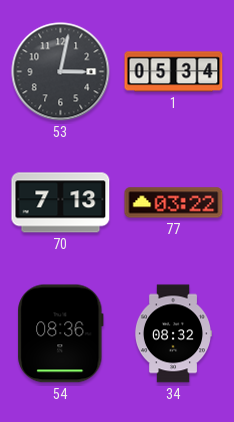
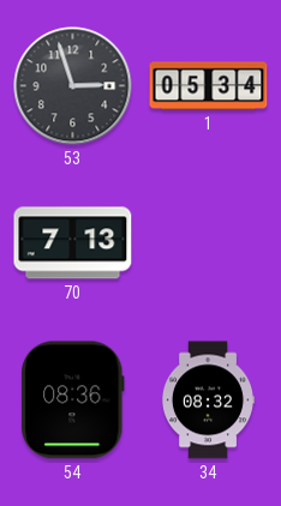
53: 3:02 -> 2:57 (73, 86)
77: 03:22 -> none (174, 203)
